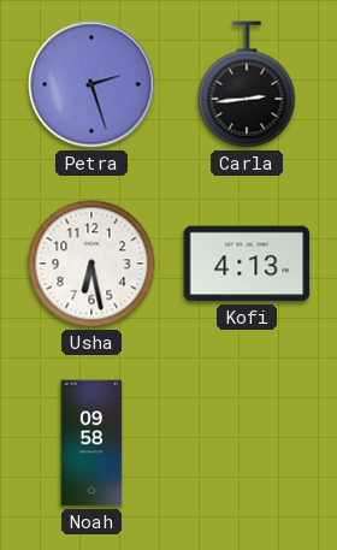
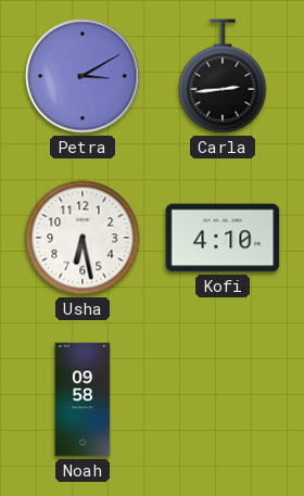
Petra: 2:27 -> 3:10 (83, 76)
Kofi: 4:13 -> 4:10 (223, 238)
